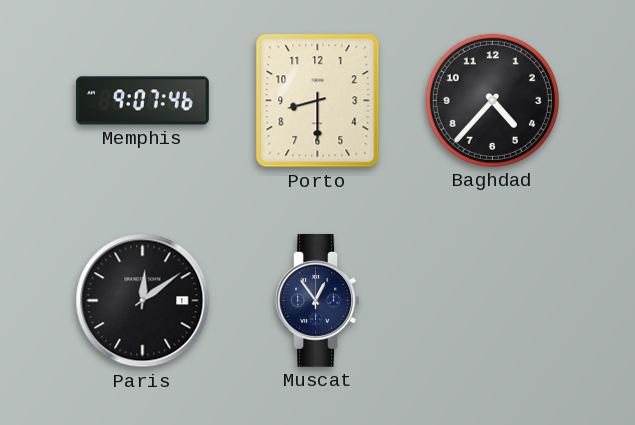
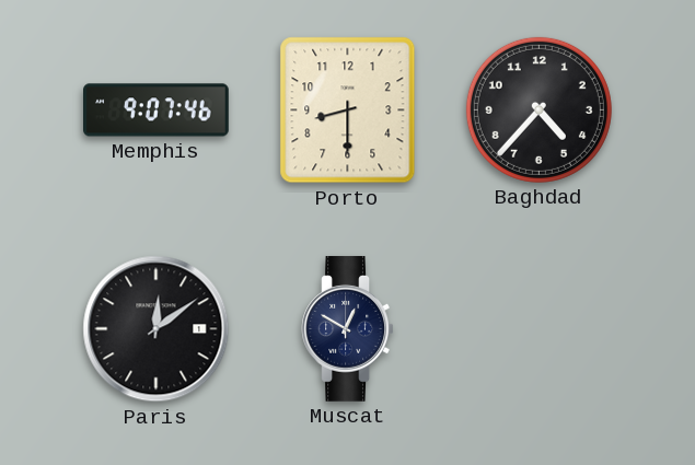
Muscat: 12:54 -> 12:50 (348, 328)
